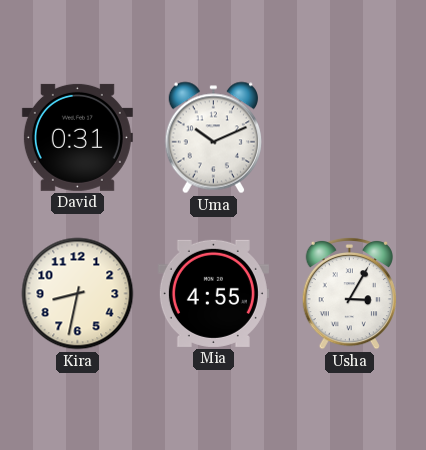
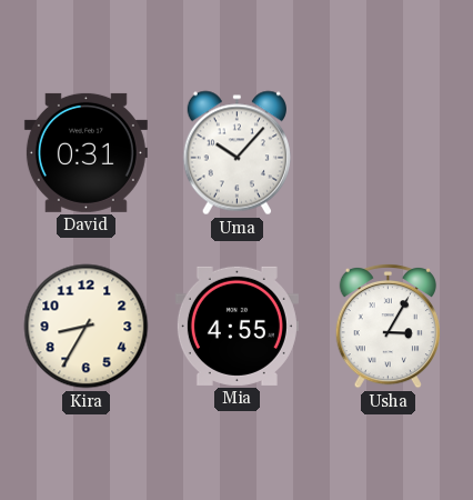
Uma: 10:11 -> 10:07 (236, 153)
Kira: 8:32 -> 8:35 (87, 327)
